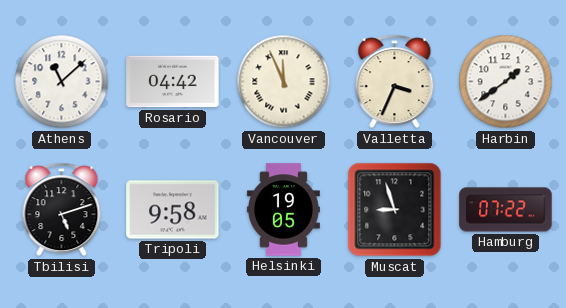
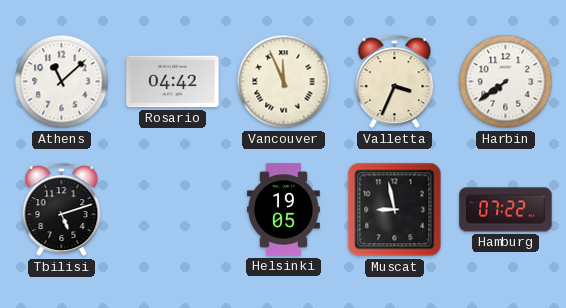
Harbin: 1:39 -> 7:39 (506, 82)
Tripoli: 9:58 -> none (173, 210)
Muscat: 8:57 -> 8:58 (395, 210)
